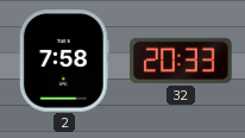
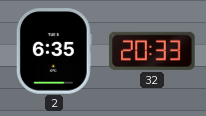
2: 7:58 -> 6:35 (54, 51)
